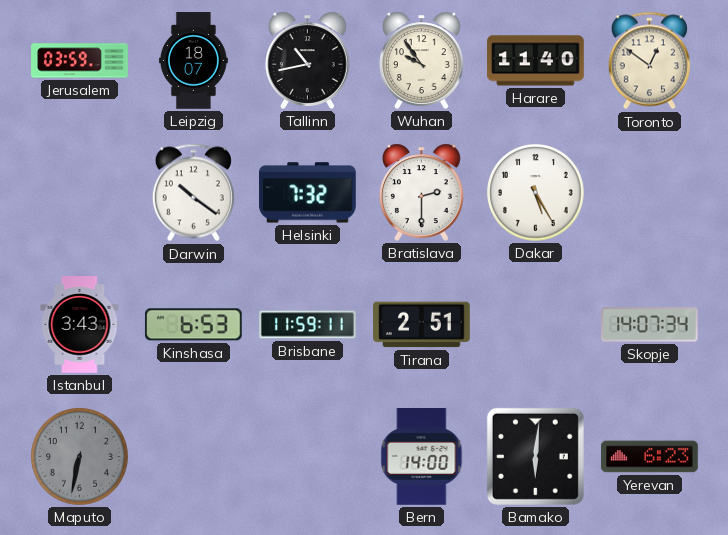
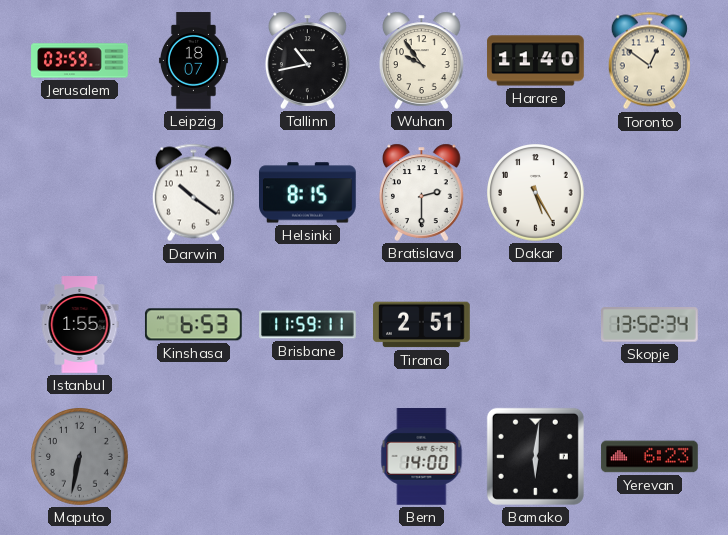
Helsinki: 7:32 -> 8:15 (308, 193)
Istanbul: 3:43 -> 1:55 (80, 325)
Skopje: 14:07 -> 13:52 (650, 325)
